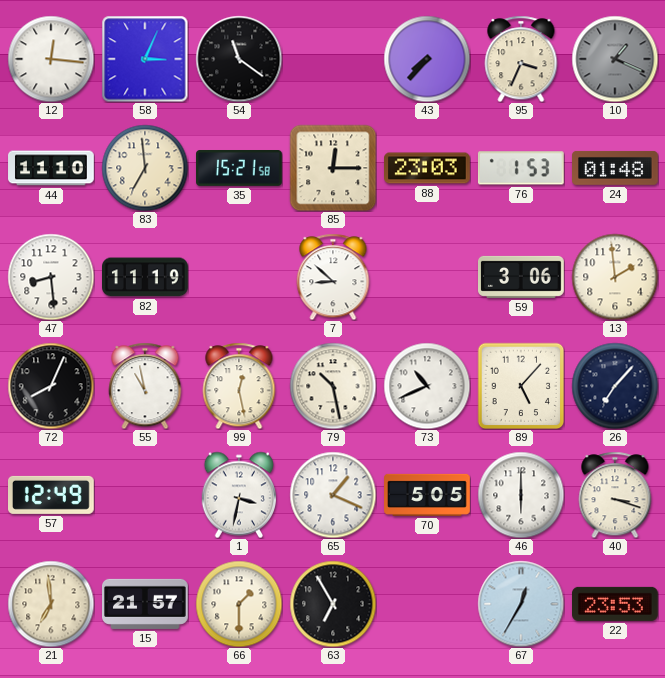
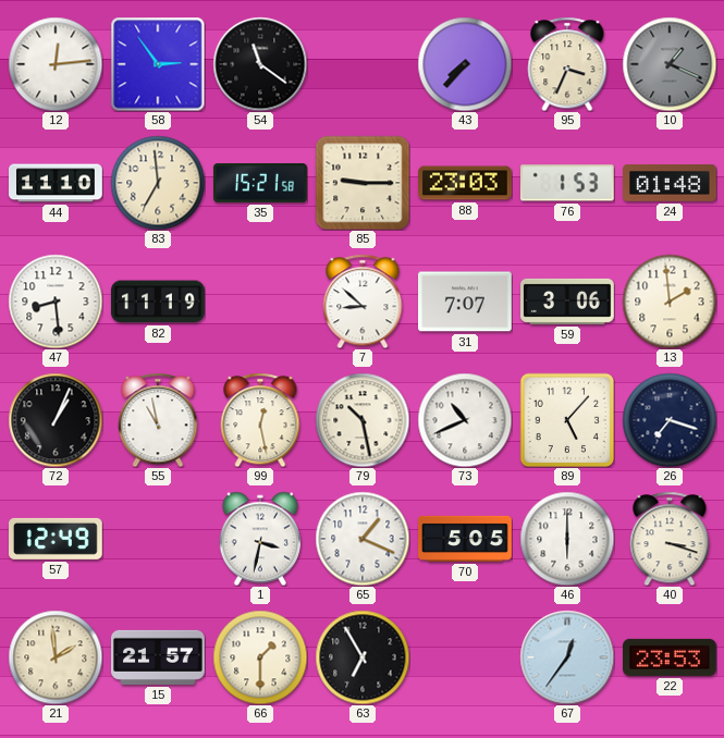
12: 12:16 -> 12:14 (56, 64)
58: 3:04 -> 2:54 (158, 64)
85: 12:15 -> 9:15 (363, 183)
31: none -> 7:07 (466, 302)
72: 8:04 -> 1:04 (56, 420)
26: 7:07 -> 7:18 (670, 420)
21: 6:59 -> 1:59 (56, 657)
67: 12:35 -> 12:36 (567, 657)
